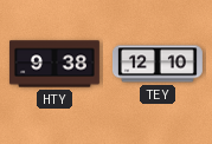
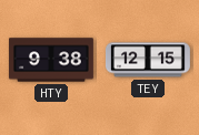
TEY: 12:10 -> 12:15 (148, 60)
